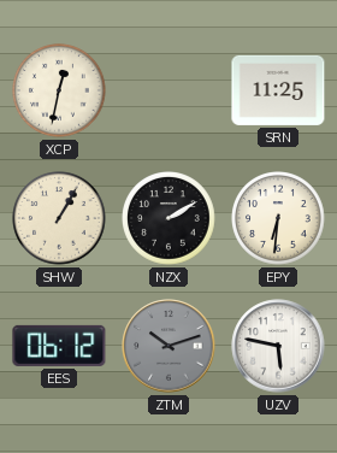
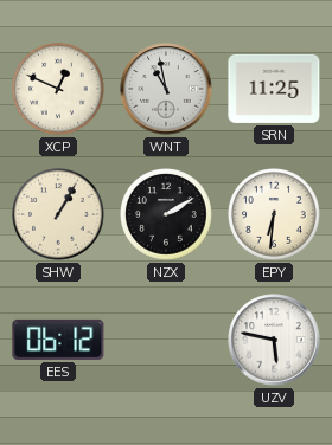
XCP: 12:32 -> 12:49 (59, 90)
WNT: none -> 10:58 (166, 89)
ZTM: 10:12 -> none (168, 346)
